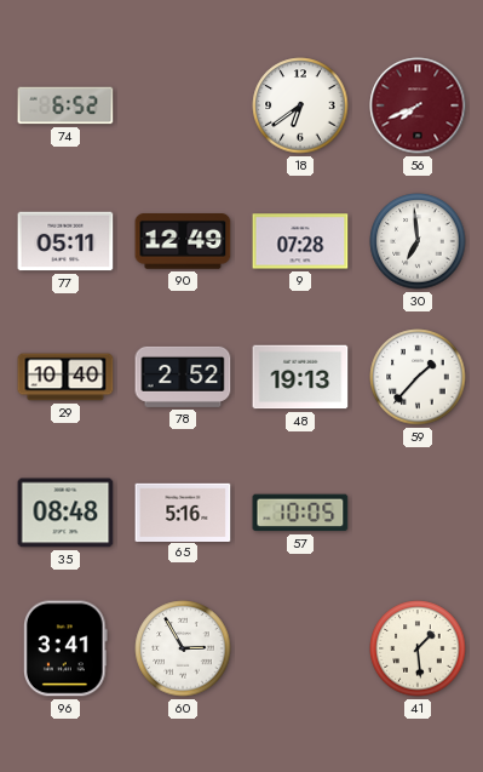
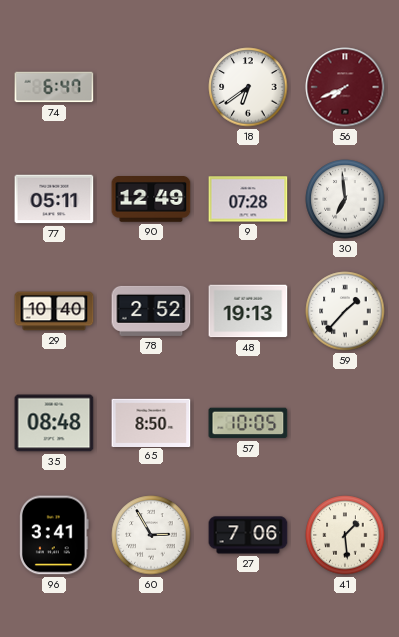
74: 6:52 -> 6:47 (54, 87)
65: 5:16 -> 8:50 (151, 422)
27: none -> 7:06 (248, 535)
